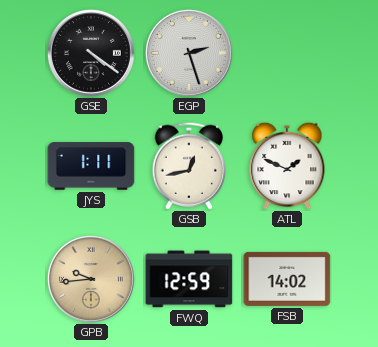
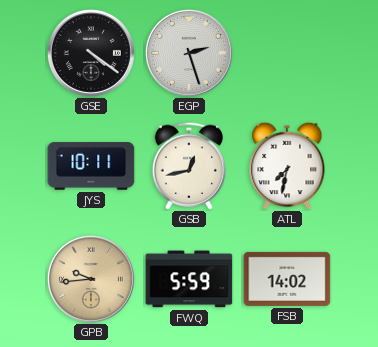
JYS: 1:11 -> 10:11 (91, 166)
ATL: 1:49 -> 7:32 (287, 166)
FWQ: 12:59 -> 5:59 (189, 279)
